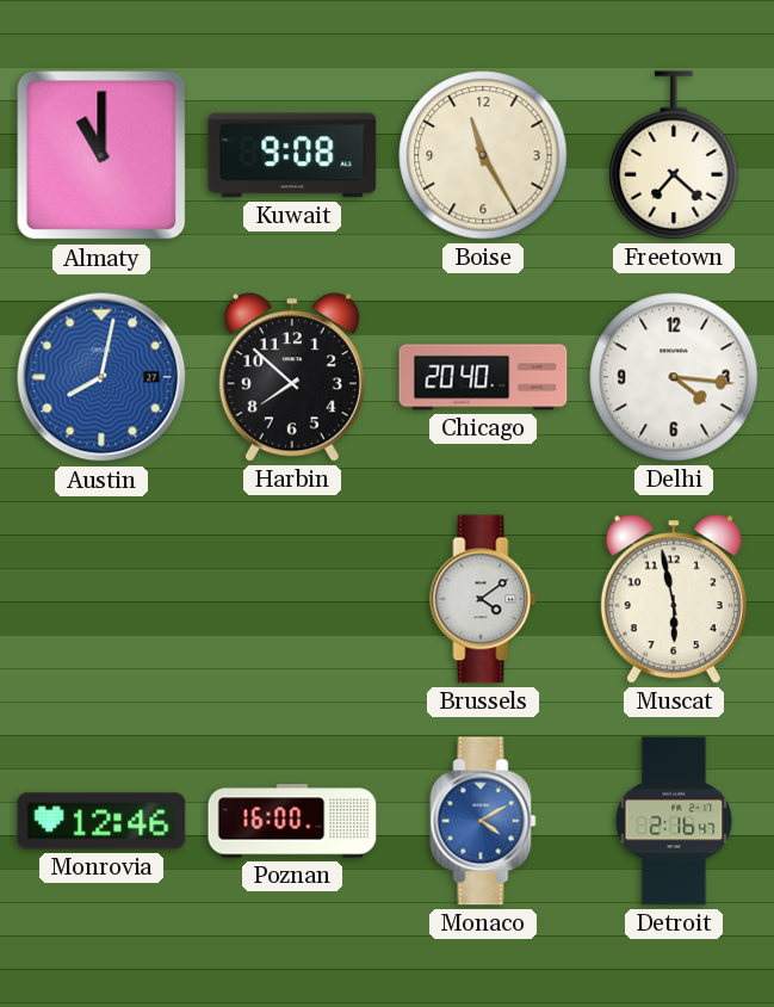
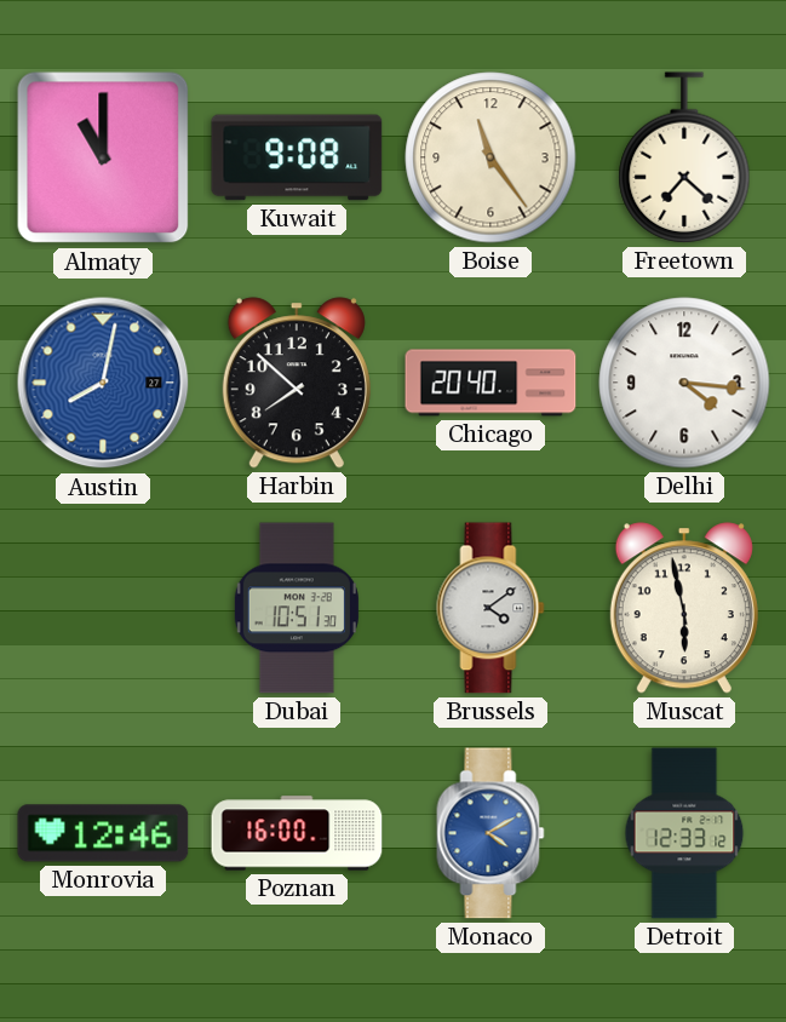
Boise: 11:25 -> 11:24 (490, 157)
Dubai: none -> 10:51 (297, 608)
Detroit: 2:16 -> 12:33 (684, 833)
